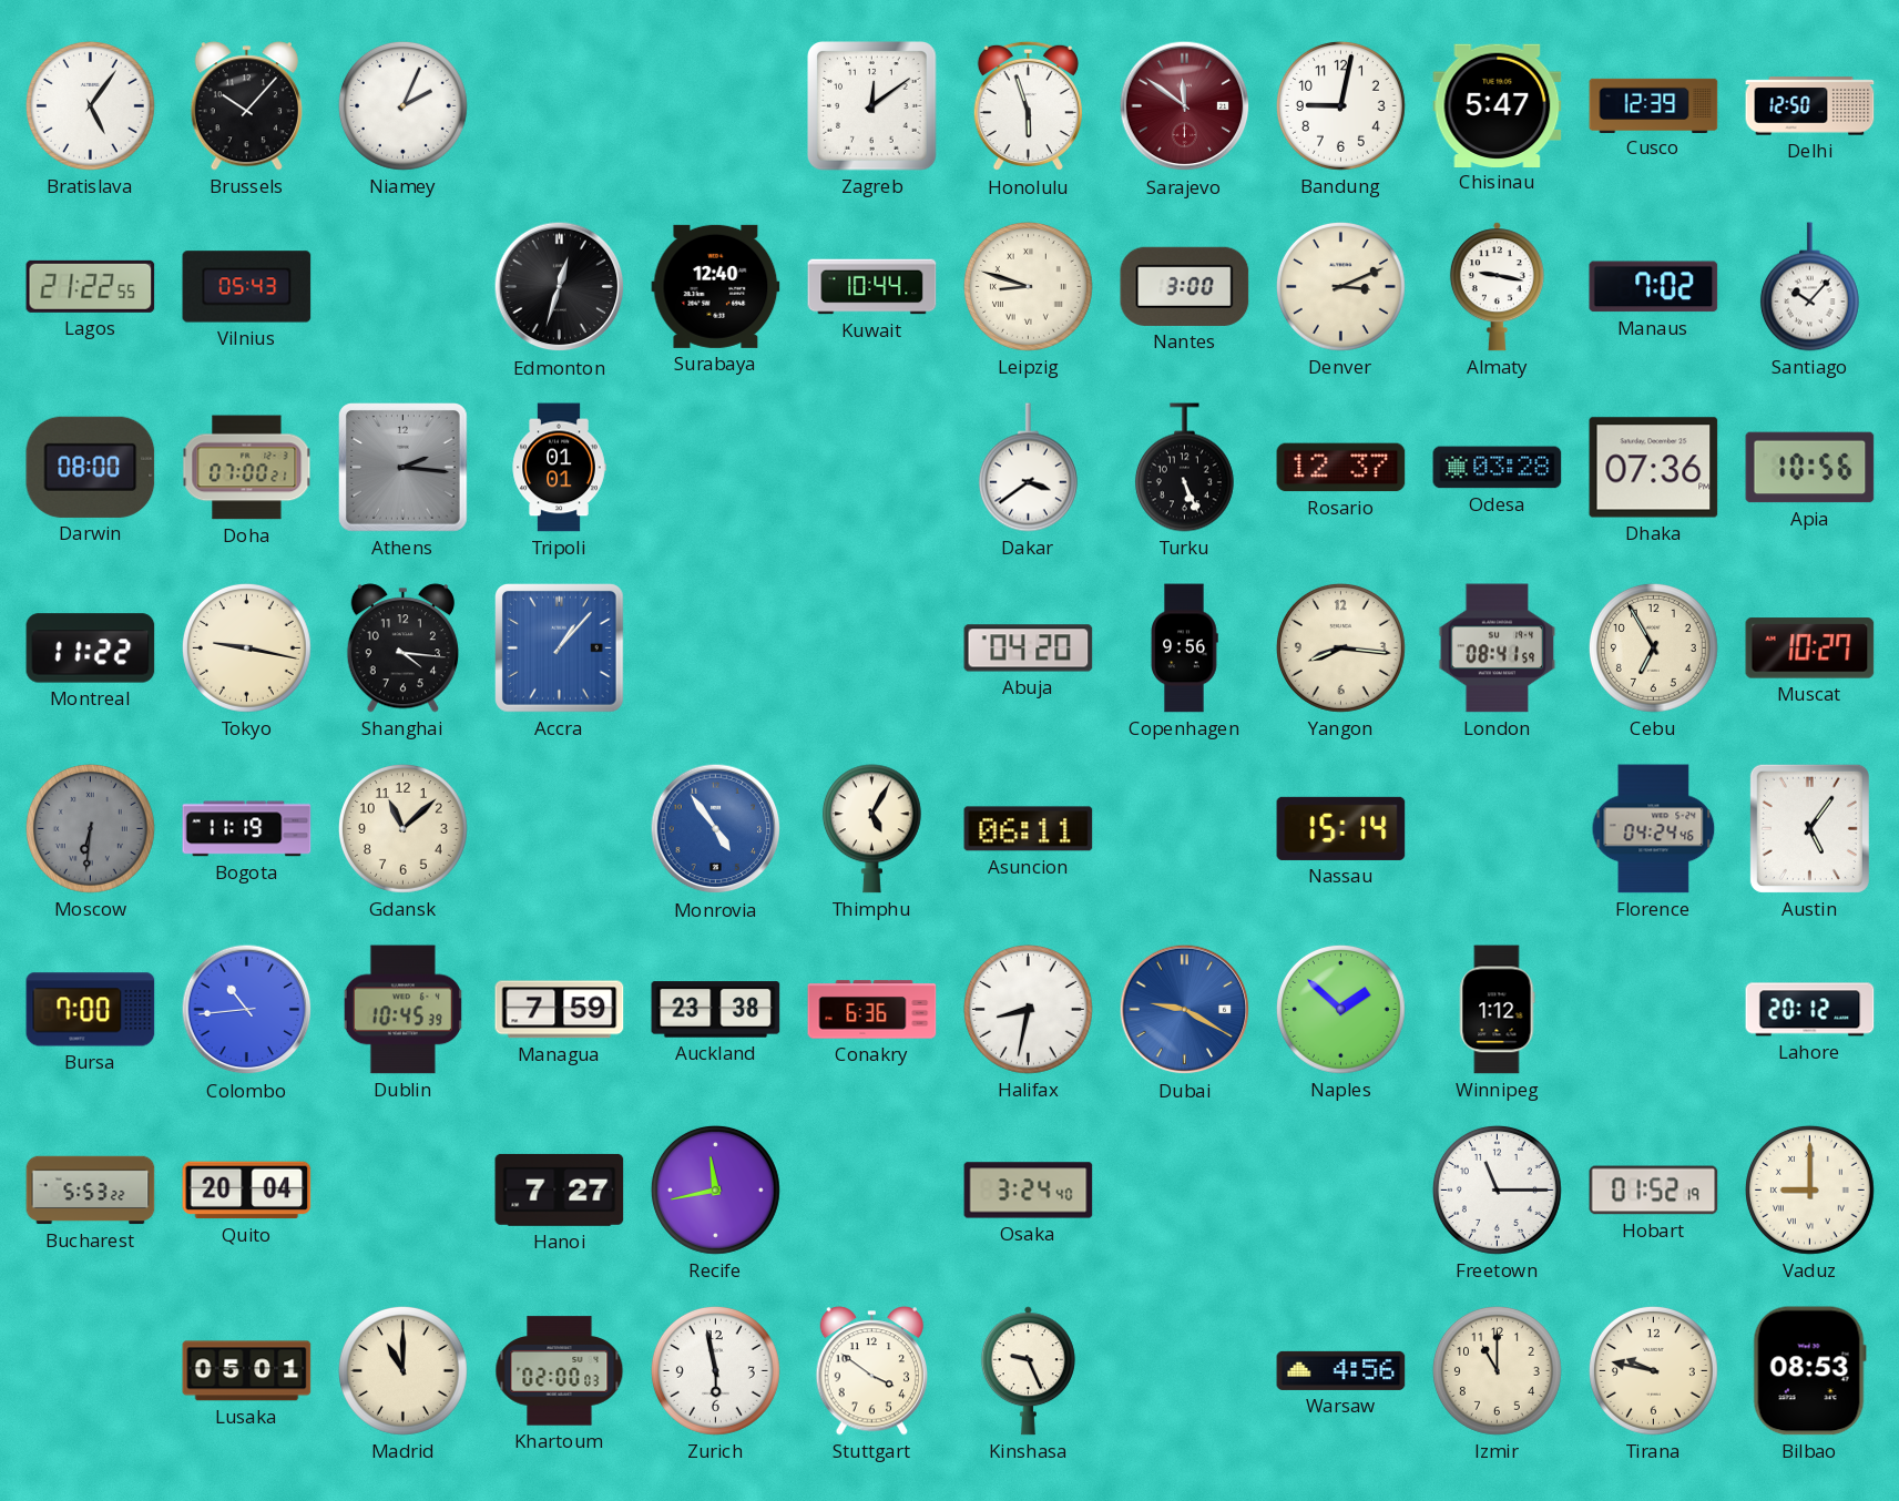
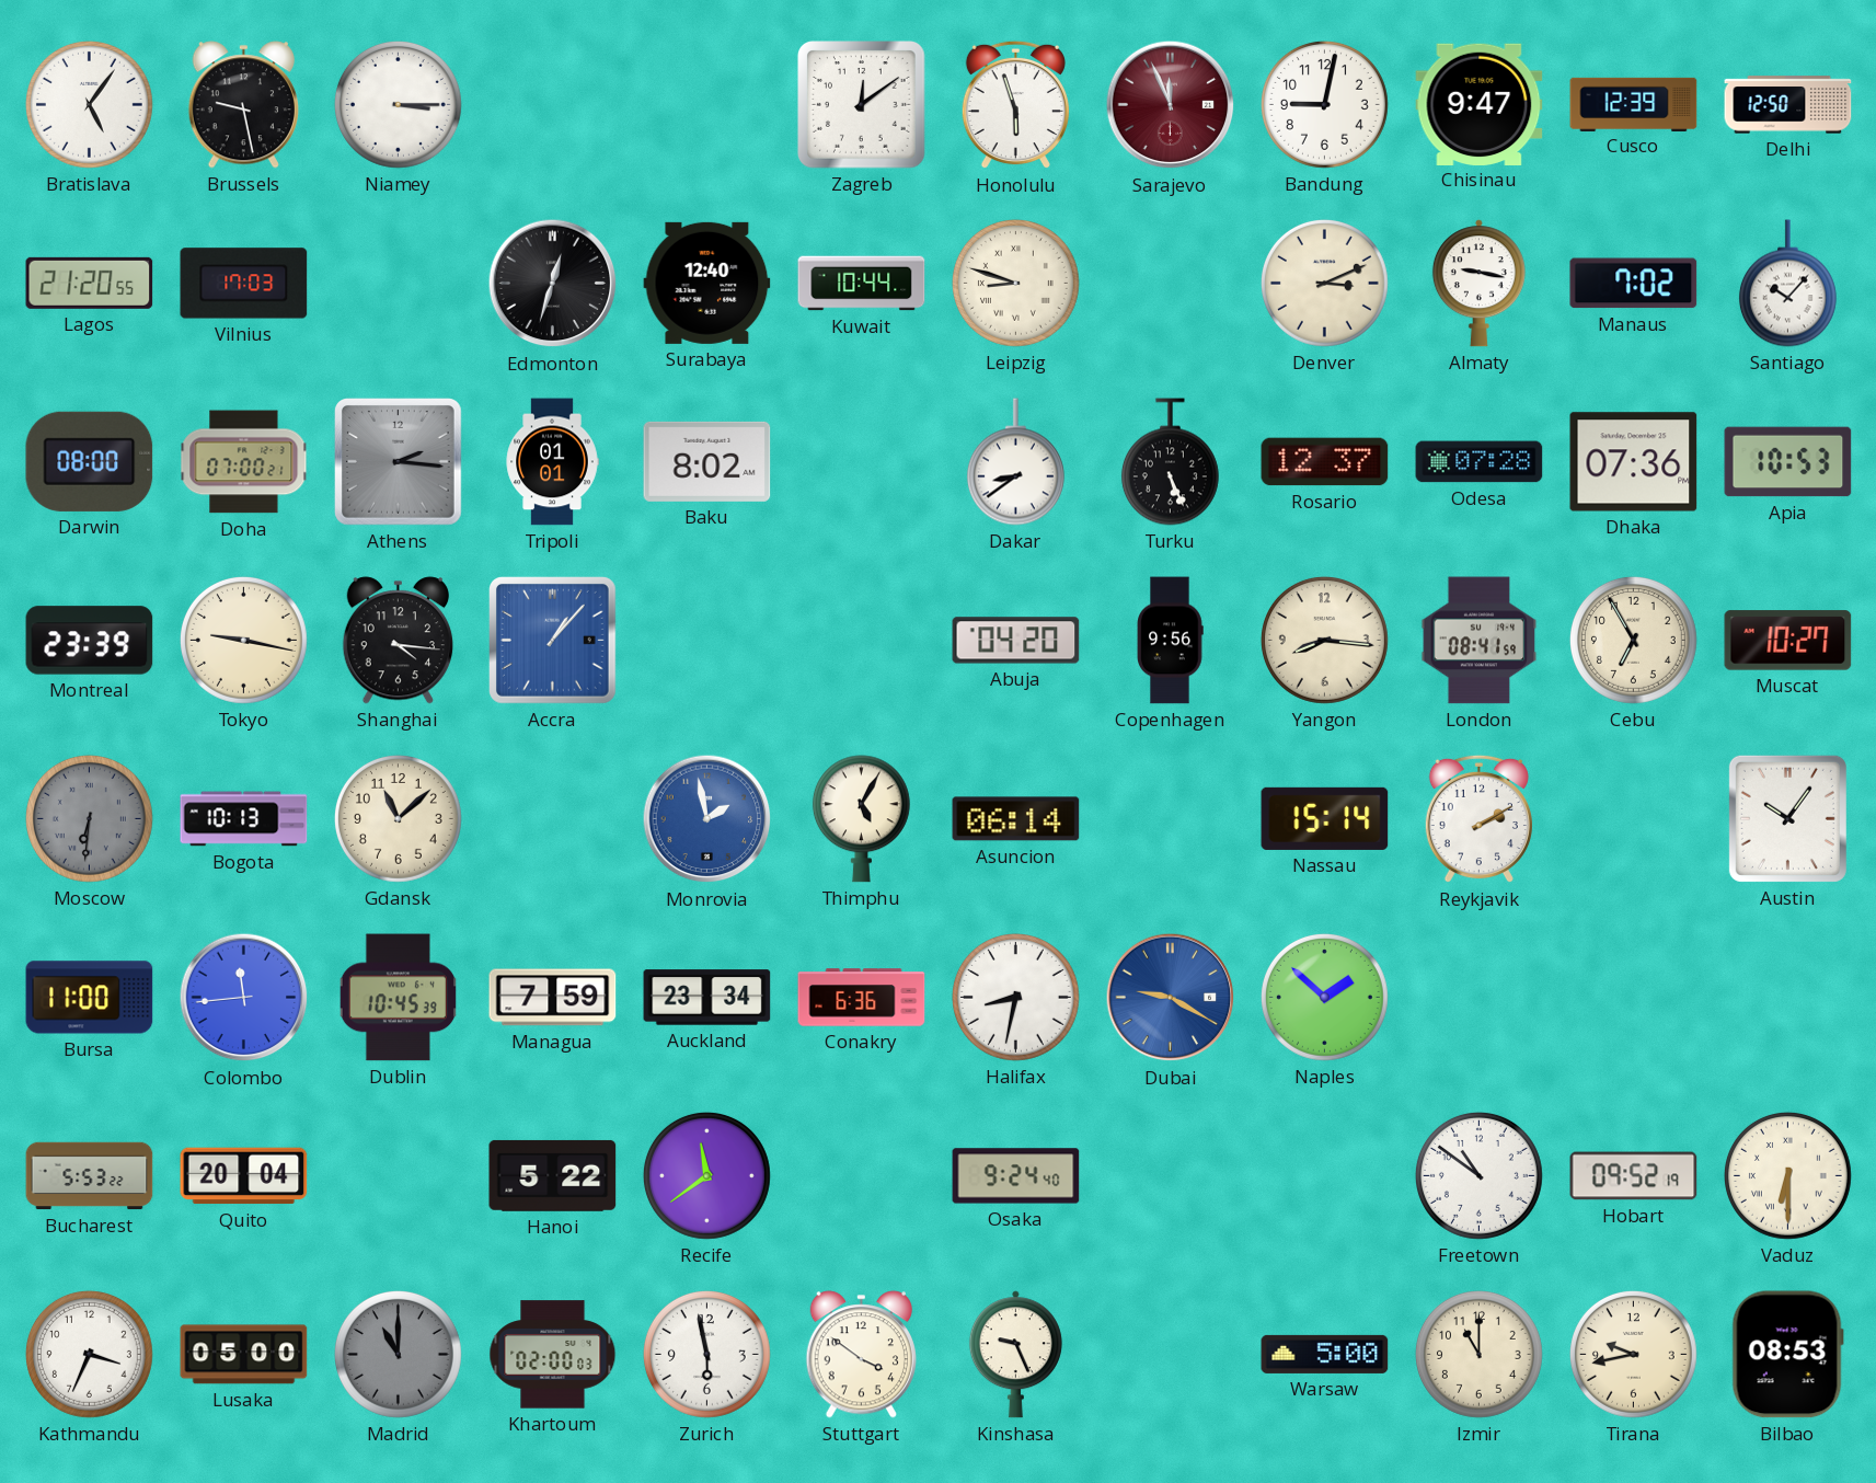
Brussels: 10:07 -> 9:28 (243, 105)
Niamey: 2:04 -> 3:15 (398, 104)
Sarajevo: 11:51 -> 11:56 (1171, 105)
Chisinau: 5:47 -> 9:47 (1480, 104)
Lagos: 21:22 -> 21:20 (90, 283)
Vilnius: 05:43 -> 17:03 (244, 284)
Nantes: 3:00 -> none (1185, 286)
Baku: none -> 8:02 (707, 461)
Dakar: 3:39 -> 8:39 (1015, 462)
Odesa: 03:28 -> 07:28 (1480, 462)
Apia: 10:56 -> 10:53 (1788, 462)
Montreal: 11:22 -> 23:39 (90, 641)
Bogota: 11:19 -> 10:13 (244, 819)
Monrovia: 4:54 -> 1:58 (707, 819)
Asuncion: 06:11 -> 06:14 (1016, 819)
Reykjavik: none -> 2:10 (1478, 819)
Florence: 04:24 -> none (1654, 829)
Austin: 5:06 -> 10:06 (1787, 818)
Bursa: 7:00 -> 11:00 (90, 998)
Colombo: 10:44 -> 11:44 (244, 998)
Auckland: 23:38 -> 23:34 (707, 998)
Winnipeg: 1:12 -> none (1497, 1010)
Lahore: 20:12 -> none (1810, 1010)
Hanoi: 7:27 -> 5:22 (553, 1175)
Recife: 11:43 -> 11:39 (706, 1175)
Osaka: 3:24 -> 9:24 (1016, 1176)
Freetown: 11:15 -> 10:51 (1478, 1175)
Hobart: 01:52 -> 09:52 (1634, 1176)
Vaduz: 9:00 -> 6:30 (1787, 1175)
Kathmandu: none -> 3:34 (89, 1354)
Lusaka: 05:01 -> 05:00 (244, 1355)
Madrid dial: cream -> grey (398, 1354)
Warsaw: 4:56 -> 5:00 (1325, 1354)
Tirana: 9:47 -> 9:43 (1633, 1354)
